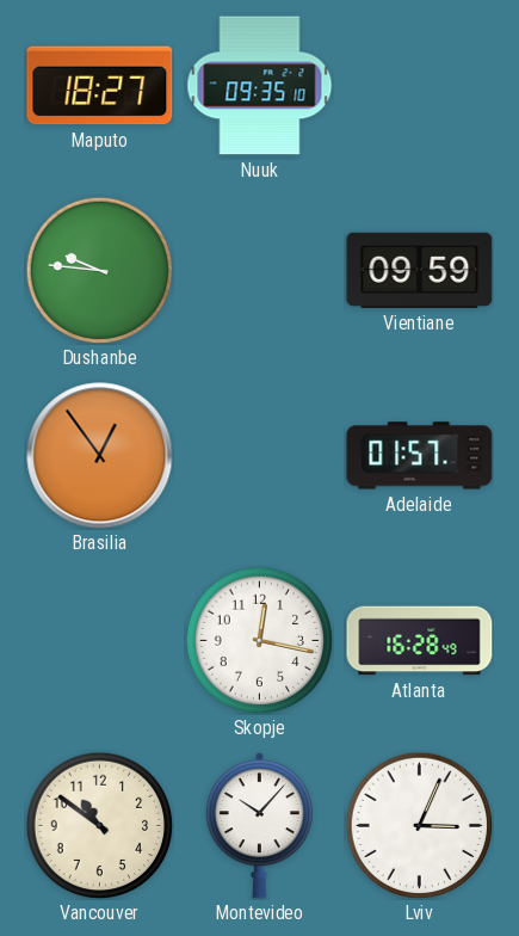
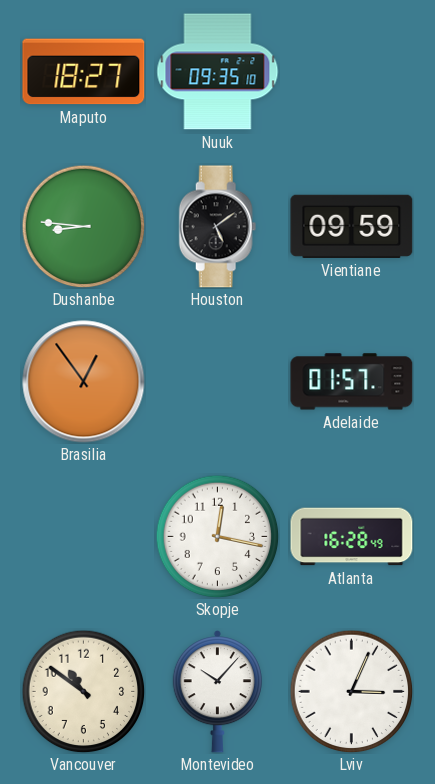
Dushanbe: 9:46 -> 8:46 (83, 226)
Houston: none -> 5:09 (218, 227)
